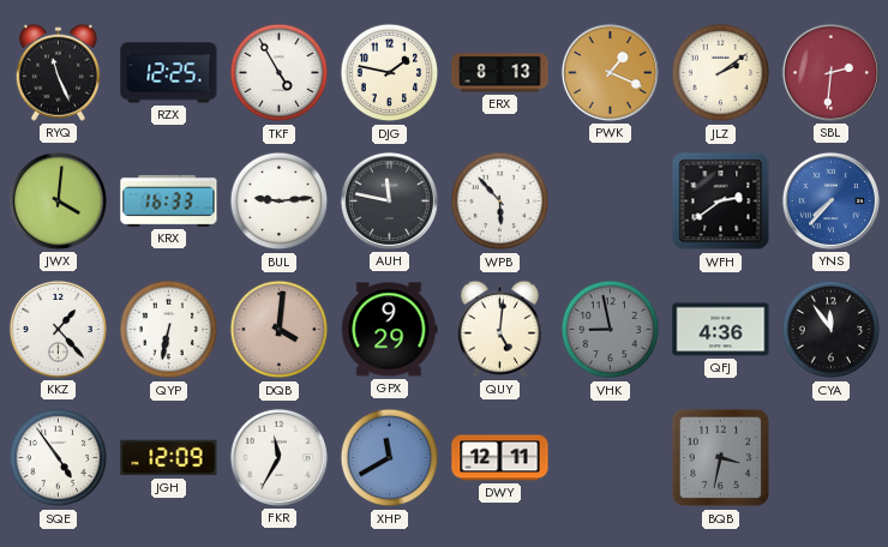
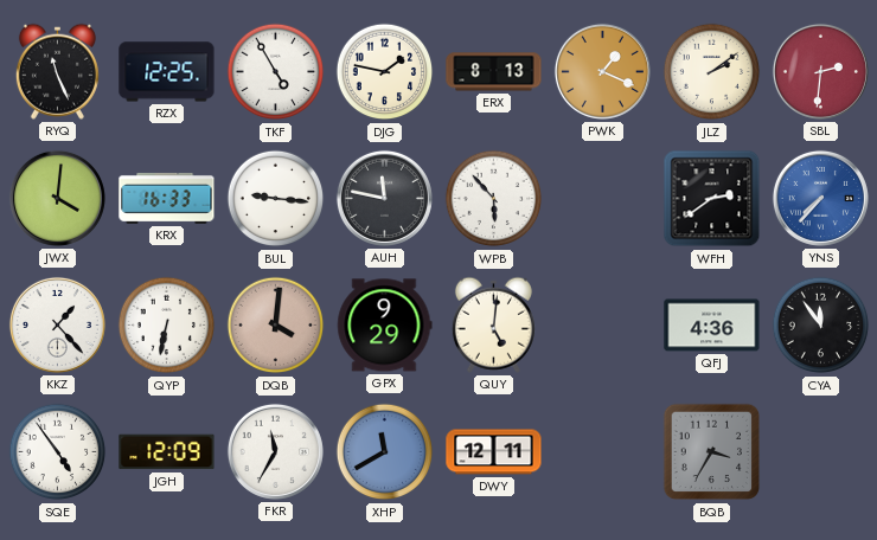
BUL: 9:14 -> 9:16 (276, 199)
VHK: 8:58 -> none (611, 330)
BQB: 3:32 -> 3:35 (712, 452)
